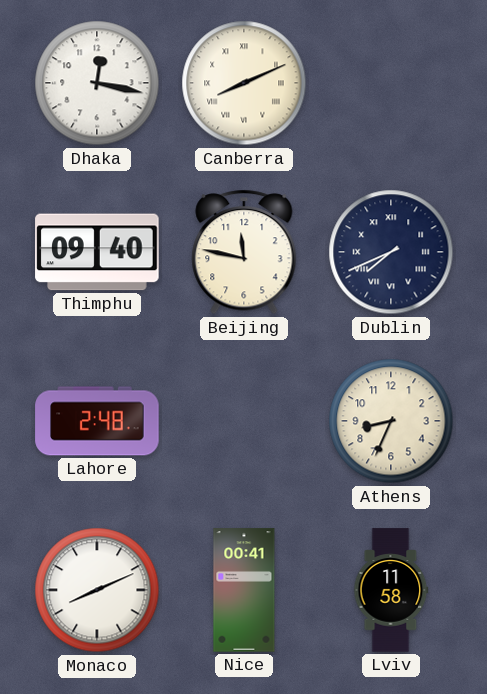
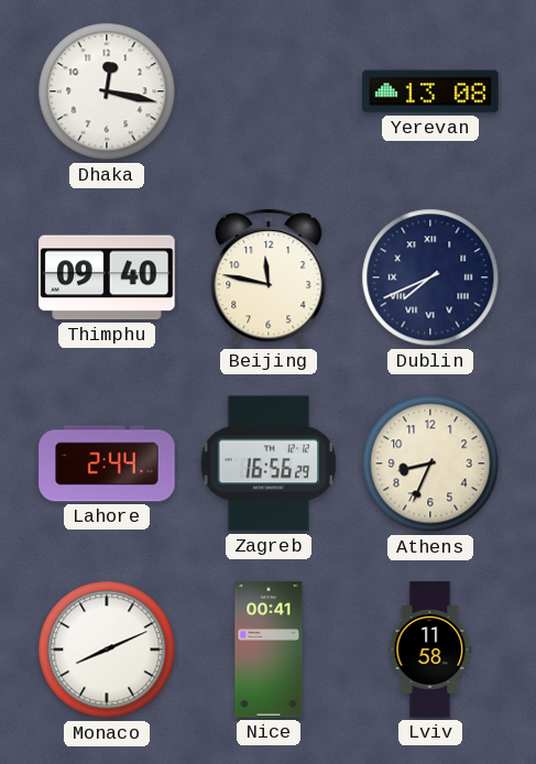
Canberra: 8:11 -> none (244, 83)
Yerevan: none -> 13:08 (430, 91)
Lahore: 2:48 -> 2:44 (107, 463)
Zagreb: none -> 16:56 (269, 463)
